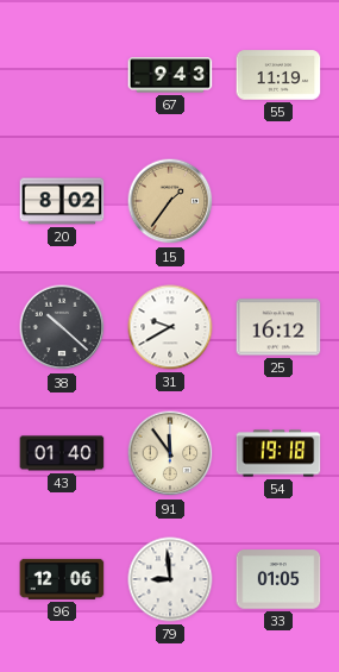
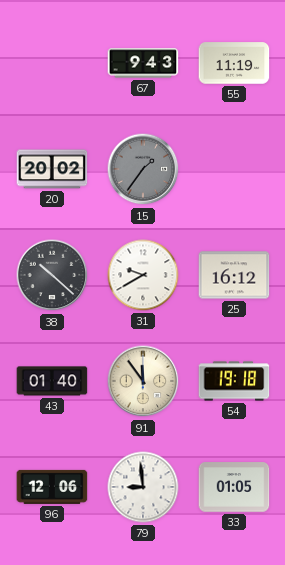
20: 8:02 -> 20:02 (52, 169)
15 dial: champagne -> grey (143, 169)
